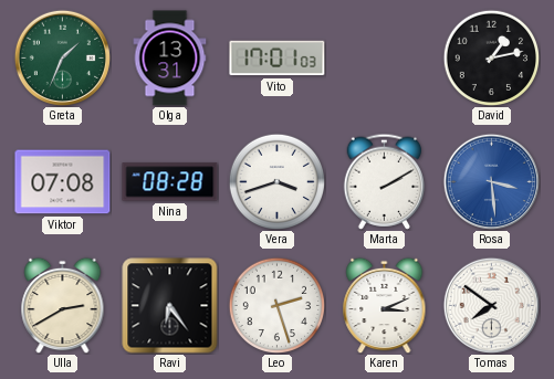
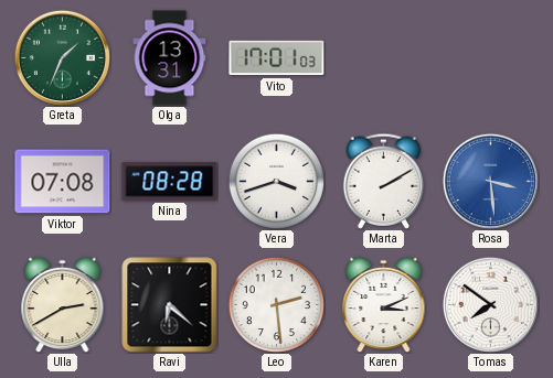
David: 1:13 -> none (491, 57)
Ravi: 6:24 -> 6:22 (170, 305)
Leo: 2:27 -> 2:29 (276, 304)
